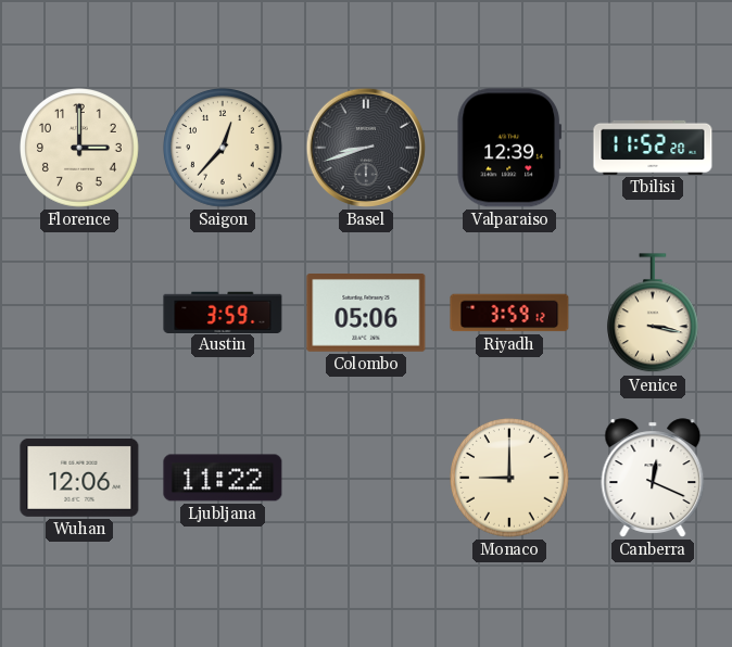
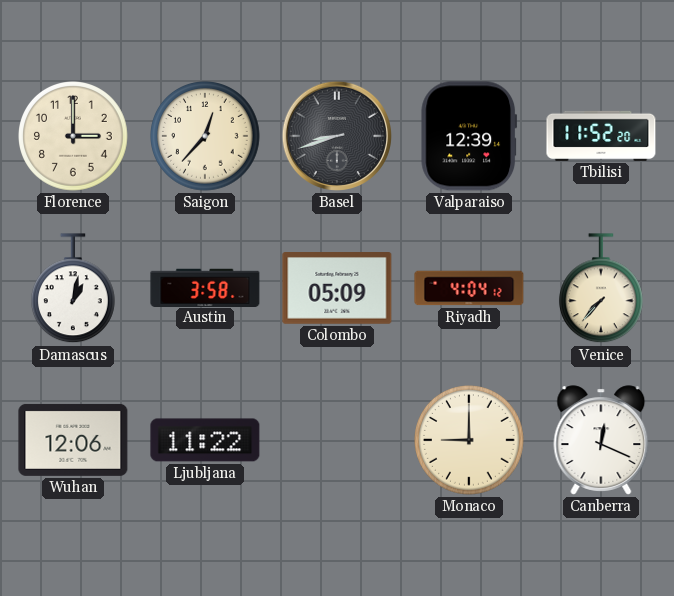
Damascus: none -> 1:02 (73, 289)
Austin: 3:59 -> 3:58 (205, 287)
Colombo: 05:06 -> 05:09 (337, 289)
Riyadh: 3:59 -> 4:04 (469, 288)
Venice: 3:17 -> 7:37 (601, 289)
